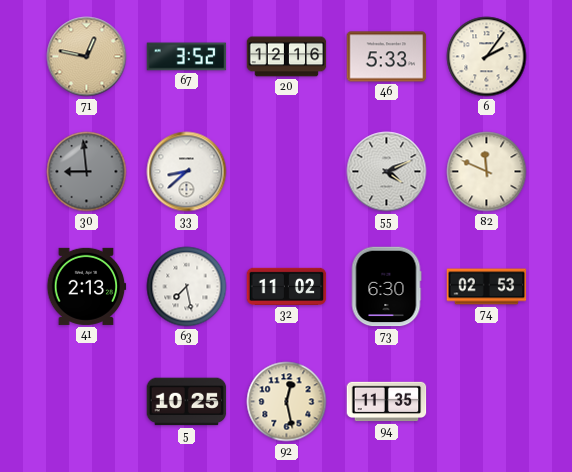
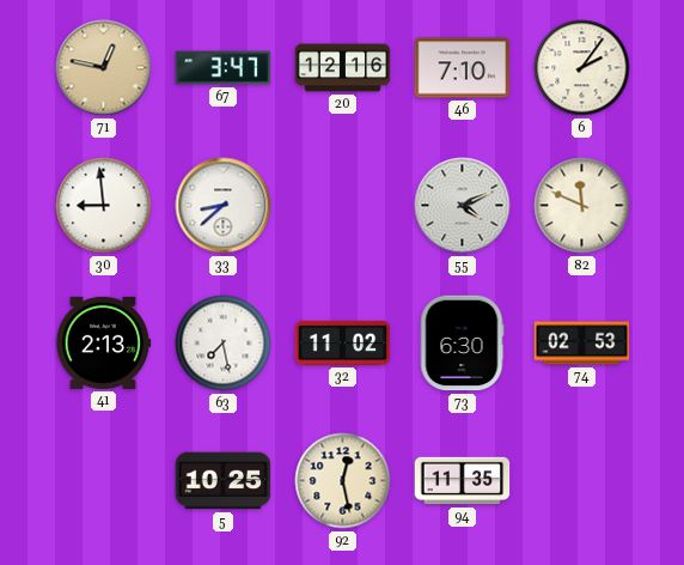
67: 3:52 -> 3:47 (224, 68)
46: 5:33 -> 7:10 (463, 68)
30 dial: grey -> white (104, 206)
